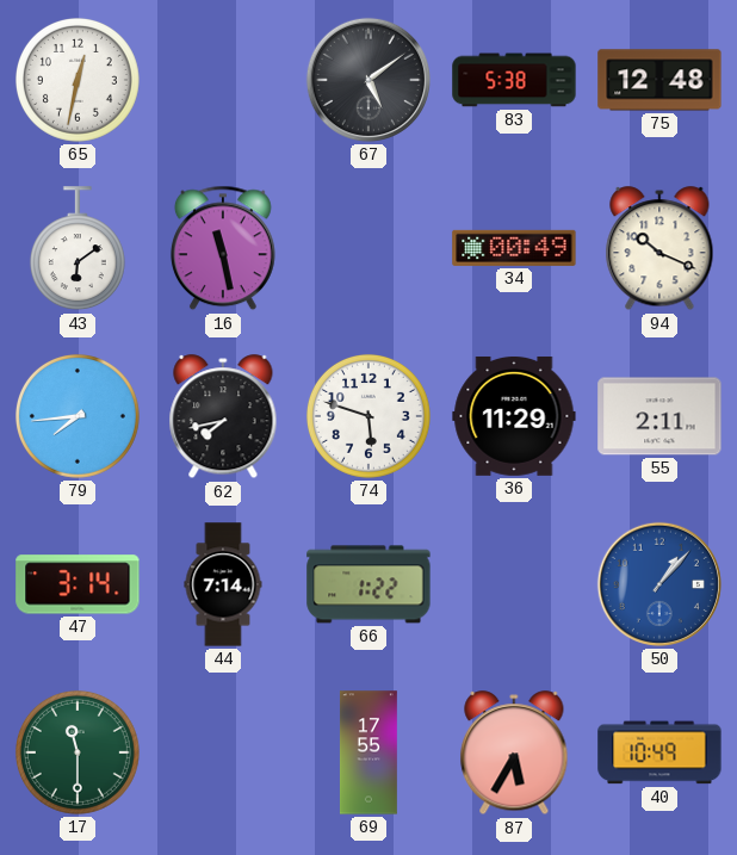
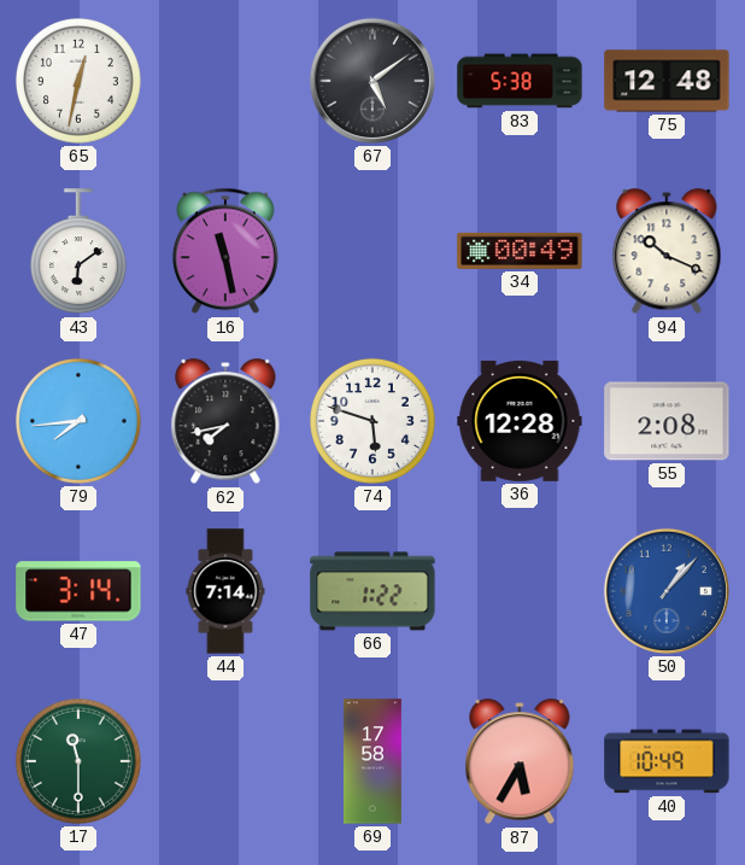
36: 11:29 -> 12:28 (520, 421)
55: 2:11 -> 2:08 (667, 421)
69: 17:55 -> 17:58 (372, 761)
